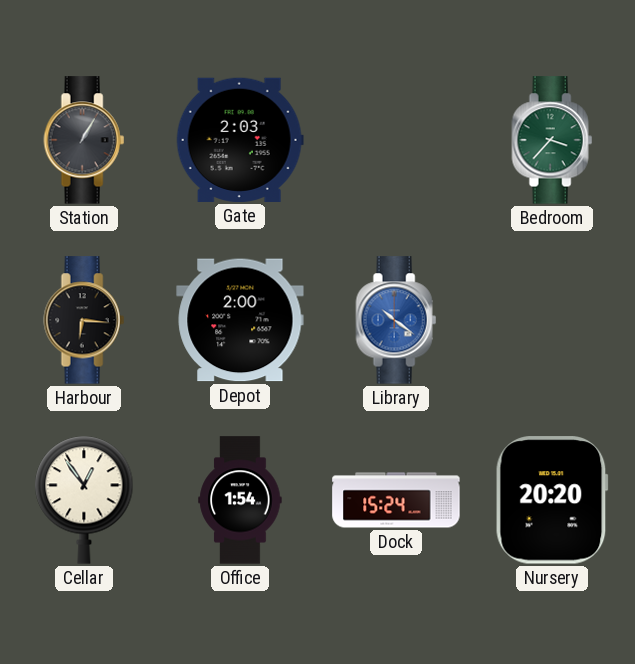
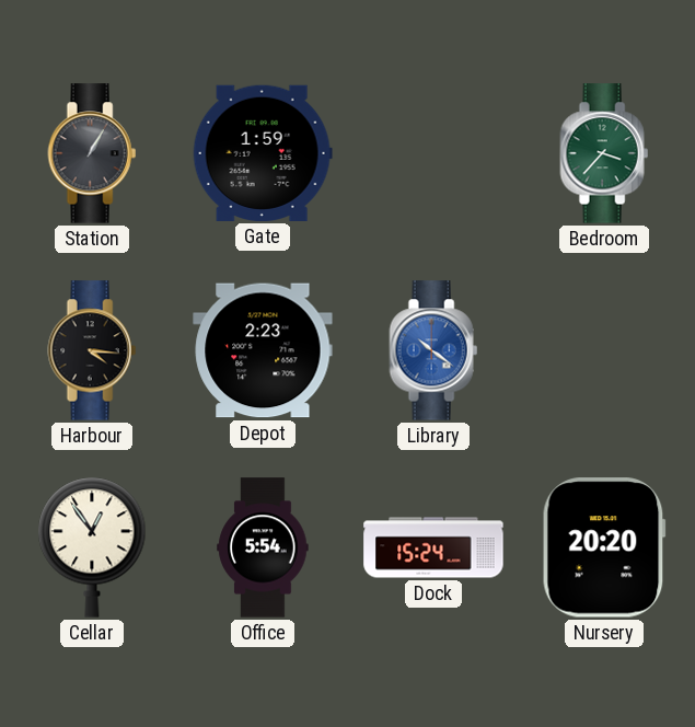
Gate: 2:03 -> 1:59 (263, 153)
Harbour: 6:16 -> 4:16 (92, 350)
Depot: 2:00 -> 2:23 (263, 350)
Office: 1:54 -> 5:54 (263, 547)
